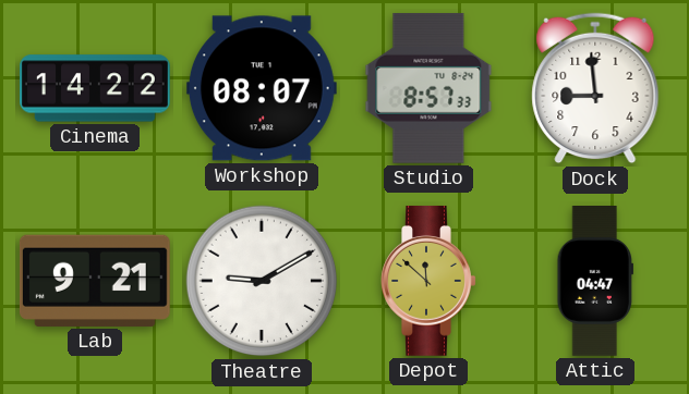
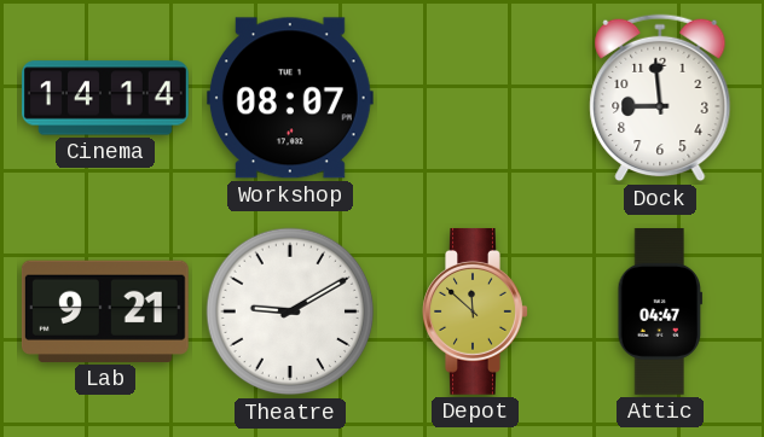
Cinema: 14:22 -> 14:14 (106, 98)
Studio: 8:57 -> none (428, 88)
